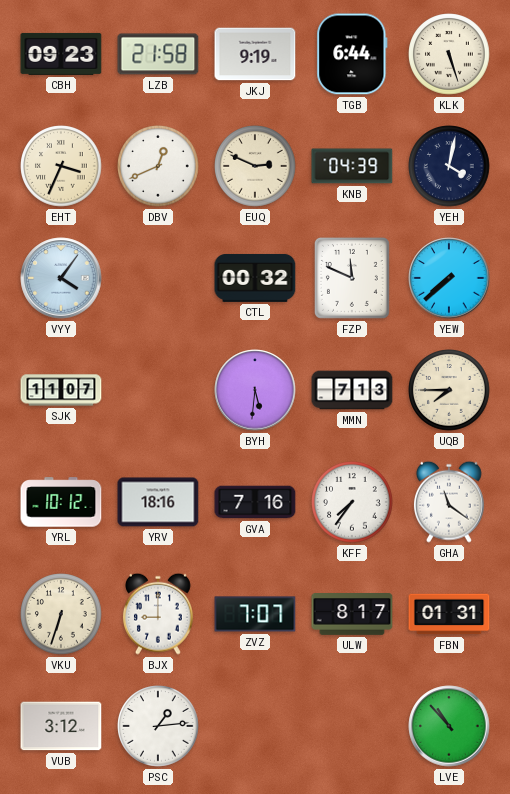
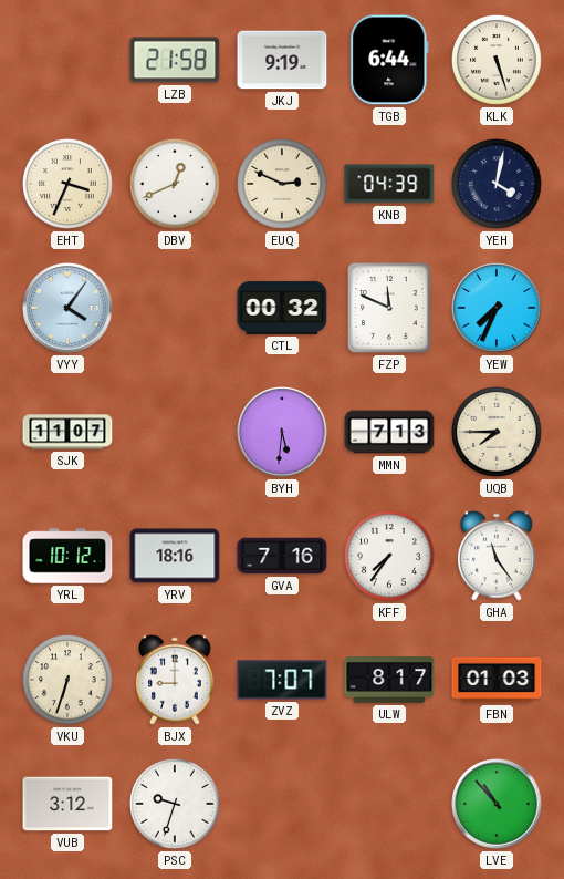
CBH: 09:23 -> none (61, 54)
YEW: 7:38 -> 7:34 (497, 308)
GHA: 11:21 -> 11:24 (497, 556)
FBN: 01:31 -> 01:03 (497, 680)
PSC: 1:14 -> 9:33 (175, 804)
